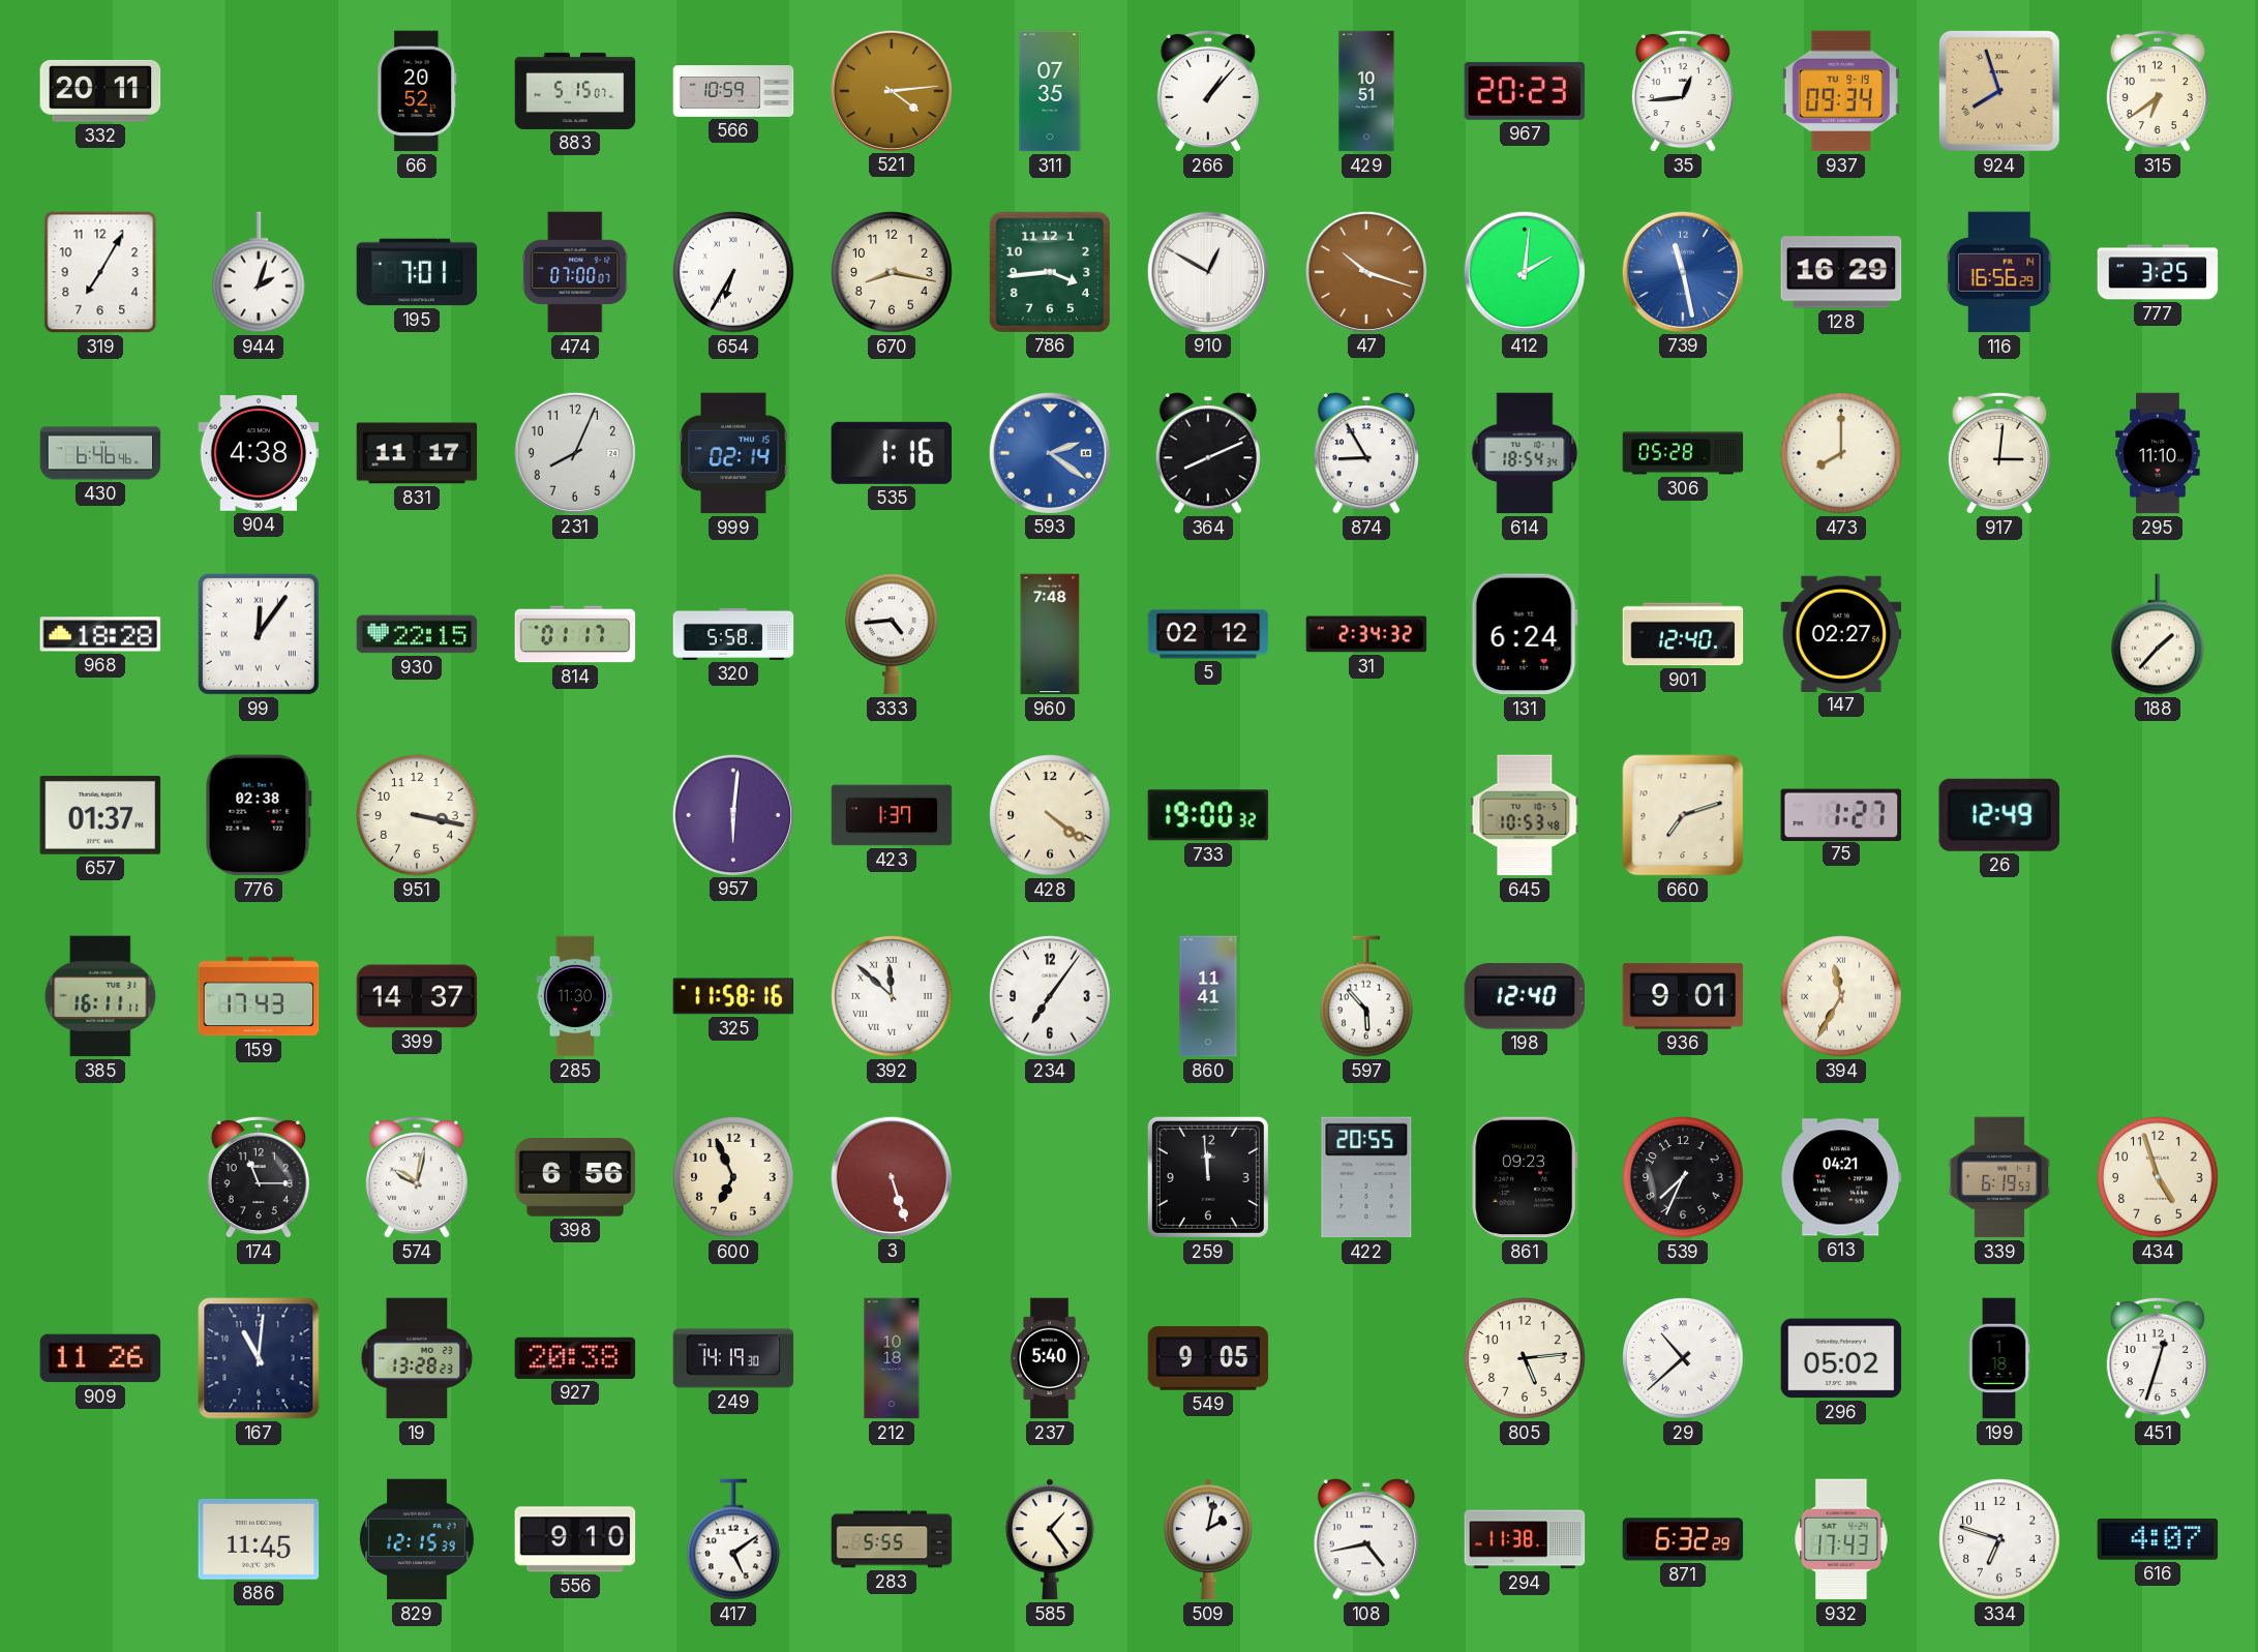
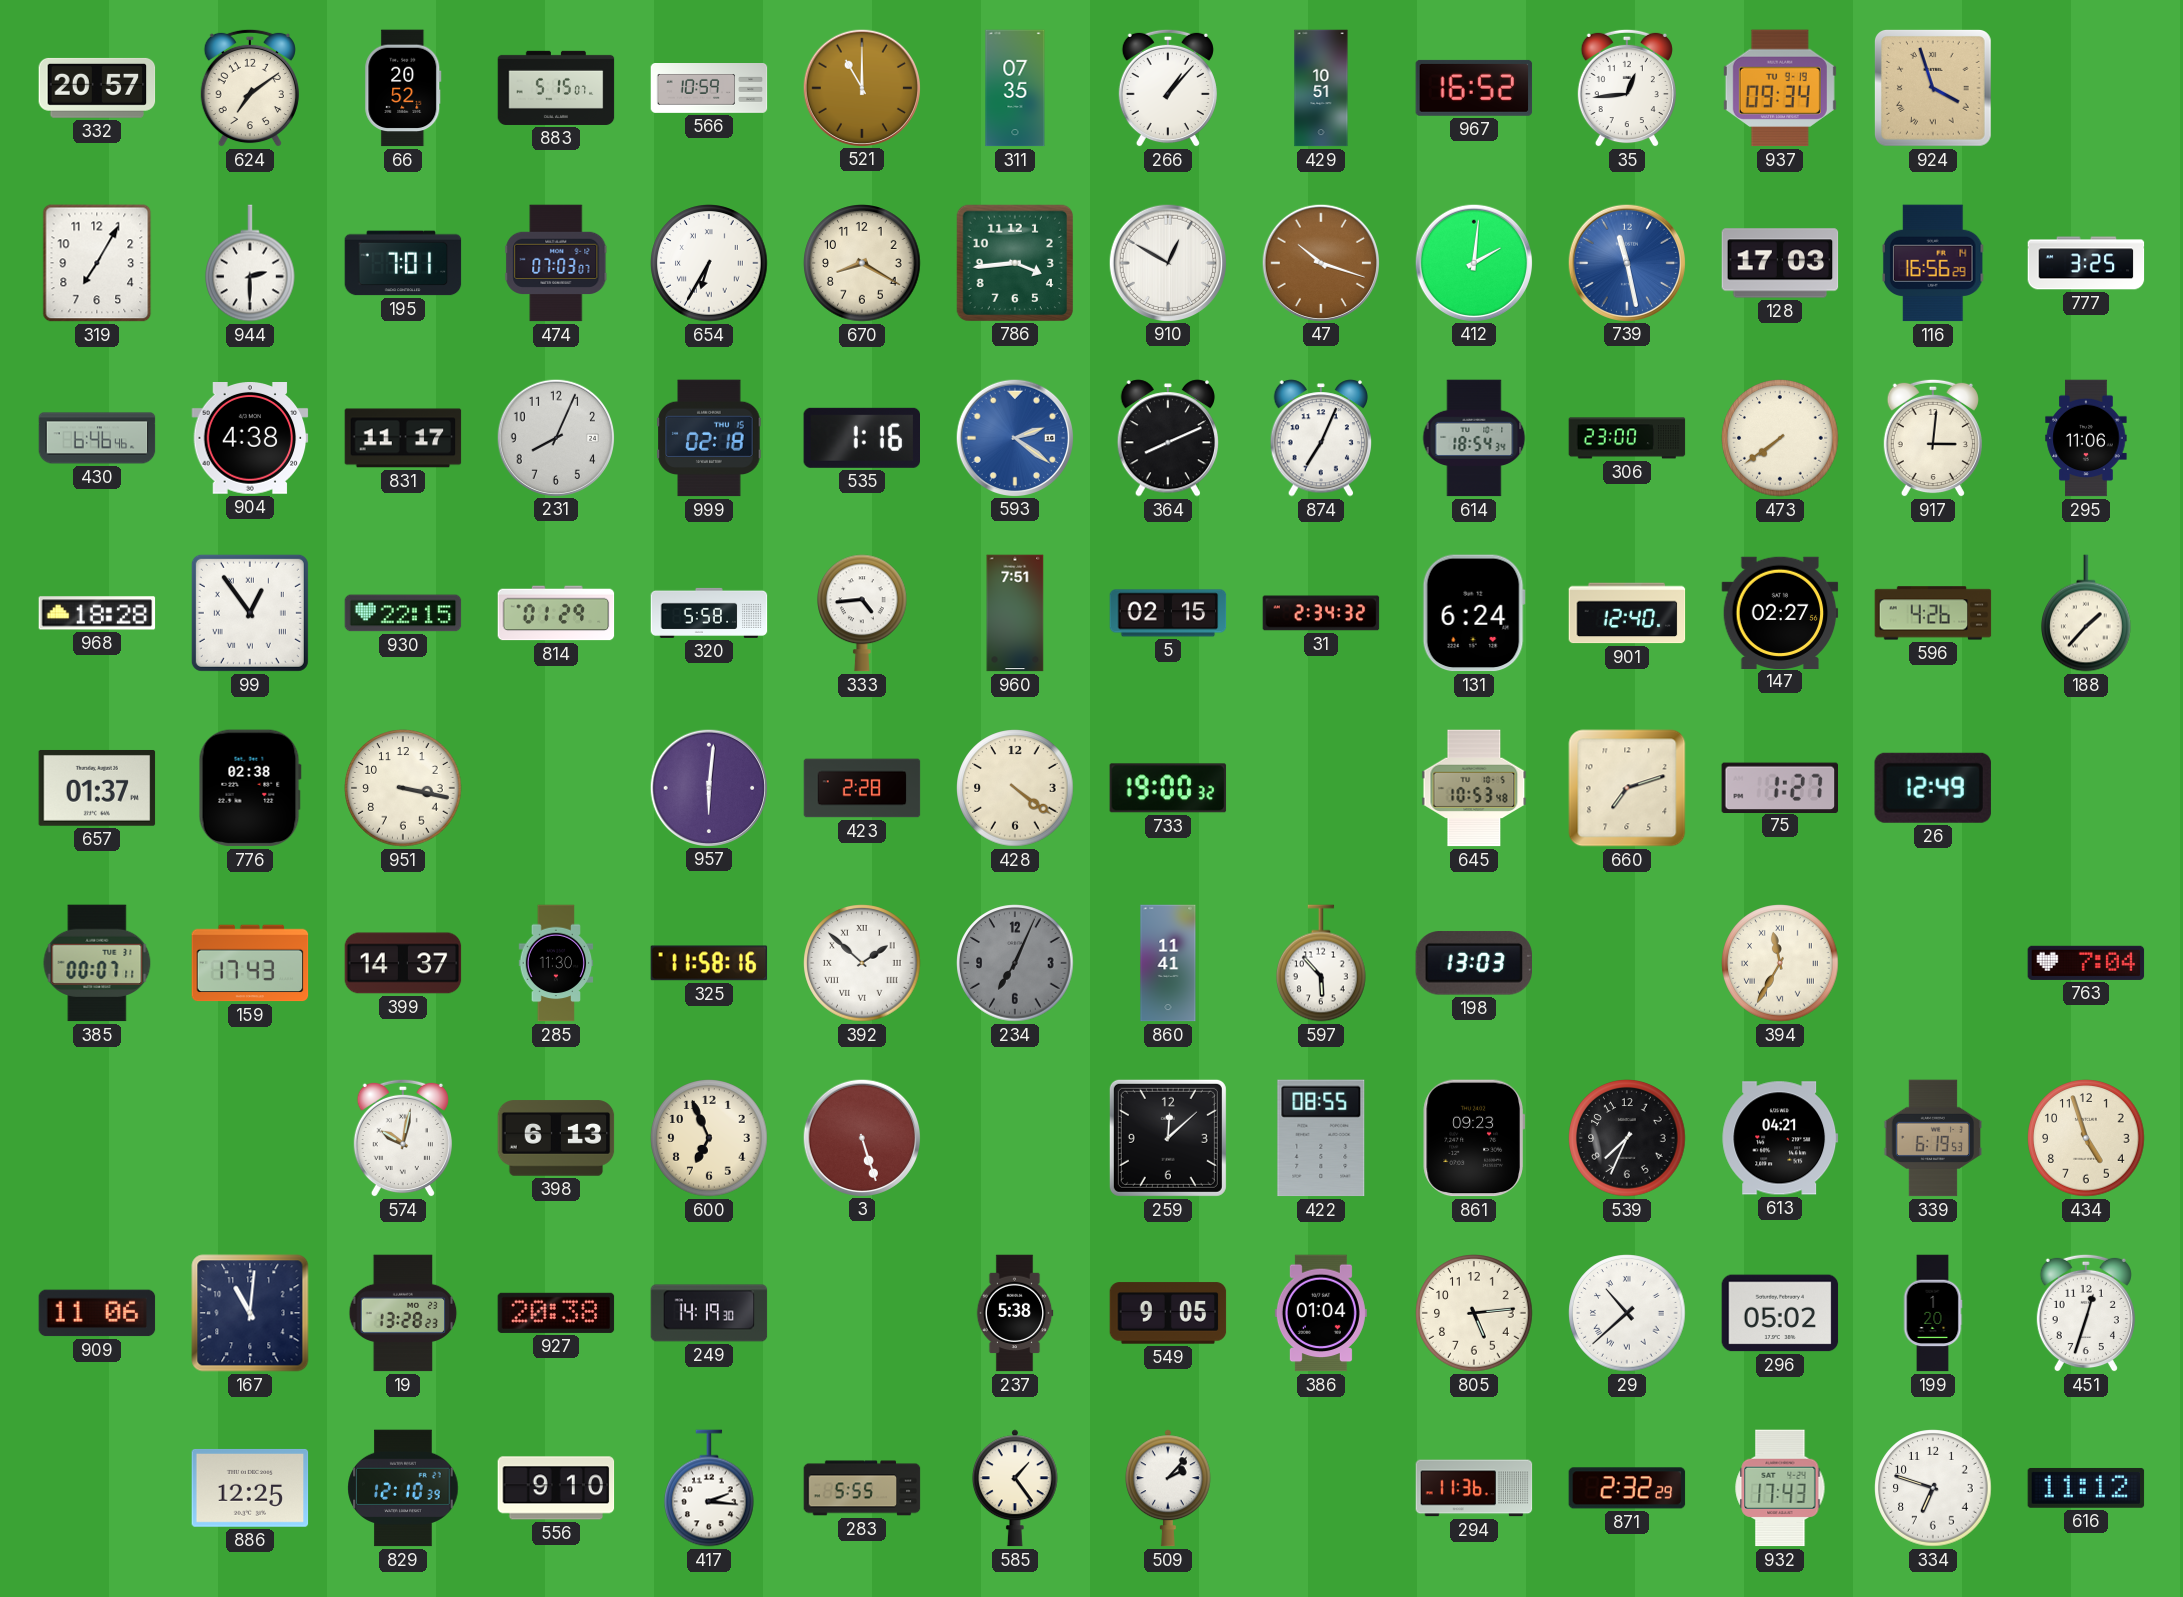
332: 20:11 -> 20:57 (97, 88)
624: none -> 7:09 (250, 88)
521: 4:14 -> 11:00 (861, 87)
967: 20:23 -> 16:52 (1474, 88)
924: 7:57 -> 3:57 (1933, 88)
315: 6:39 -> none (2158, 91)
944: 2:03 -> 2:30 (251, 263)
474: 07:00 -> 07:03 (556, 263)
670: 8:17 -> 8:20 (862, 263)
128: 16:29 -> 17:03 (1780, 263)
999: 02:14 -> 02:18 (709, 438)
874: 8:55 -> 7:04 (1320, 438)
306: 05:28 -> 23:00 (1627, 438)
473: 8:00 -> 7:39 (1780, 438)
295: 11:10 -> 11:06 (2086, 438)
99: 12:06 -> 12:54 (250, 613)
814: 01:17 -> 01:29 (556, 613)
960: 7:48 -> 7:51 (1015, 613)
5: 02:12 -> 02:15 (1168, 613)
596: none -> 4:26 (1933, 613)
423: 1:37 -> 2:28 (862, 788)
385: 16:11 -> 00:07 (97, 963)
392: 11:52 -> 1:52 (862, 963)
234: 7:06 -> 7:04 (1015, 963)
234 dial: white -> grey (1015, 963)
198: 12:40 -> 13:03 (1474, 963)
936: 9:01 -> none (1683, 996)
763: none -> 7:04 (2086, 963)
174: 11:15 -> none (259, 1177)
398: 6:56 -> 6:13 (556, 1138)
259: 11:59 -> 12:08 (1168, 1138)
422: 20:55 -> 08:55 (1321, 1138)
909: 11:26 -> 11:06 (97, 1313)
212: 10:18 -> none (892, 1358)
237: 5:40 -> 5:38 (1015, 1313)
386: none -> 01:04 (1321, 1313)
199: 1:18 -> 1:20 (1933, 1313)
886: 11:45 -> 12:25 (250, 1488)
829: 12:15 -> 12:10 (403, 1488)
417: 5:09 -> 2:16 (710, 1488)
509: 2:02 -> 2:07 (1168, 1488)
108: 4:43 -> none (1365, 1539)
294: 11:38 -> 11:36 (1474, 1488)
871: 6:32 -> 2:32 (1627, 1488)
616: 4:07 -> 11:12 (2086, 1488)
